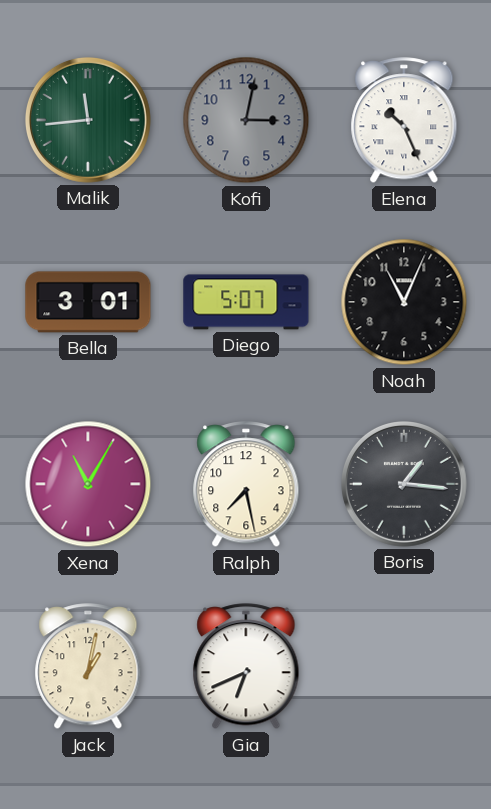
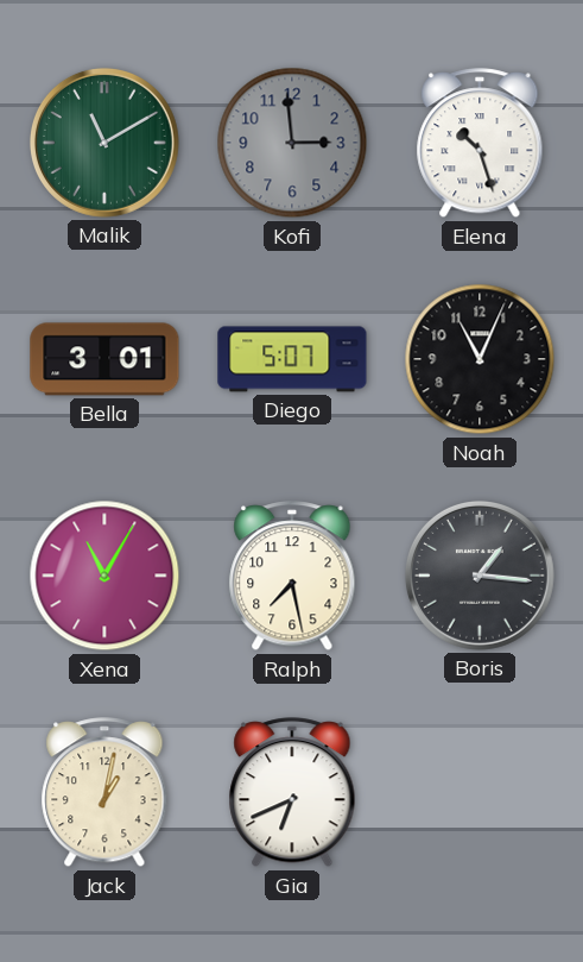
Malik: 11:44 -> 11:10 (104, 143)
Kofi: 3:02 -> 2:59 (292, 143)
Elena: 10:26 -> 10:27 (480, 144)
